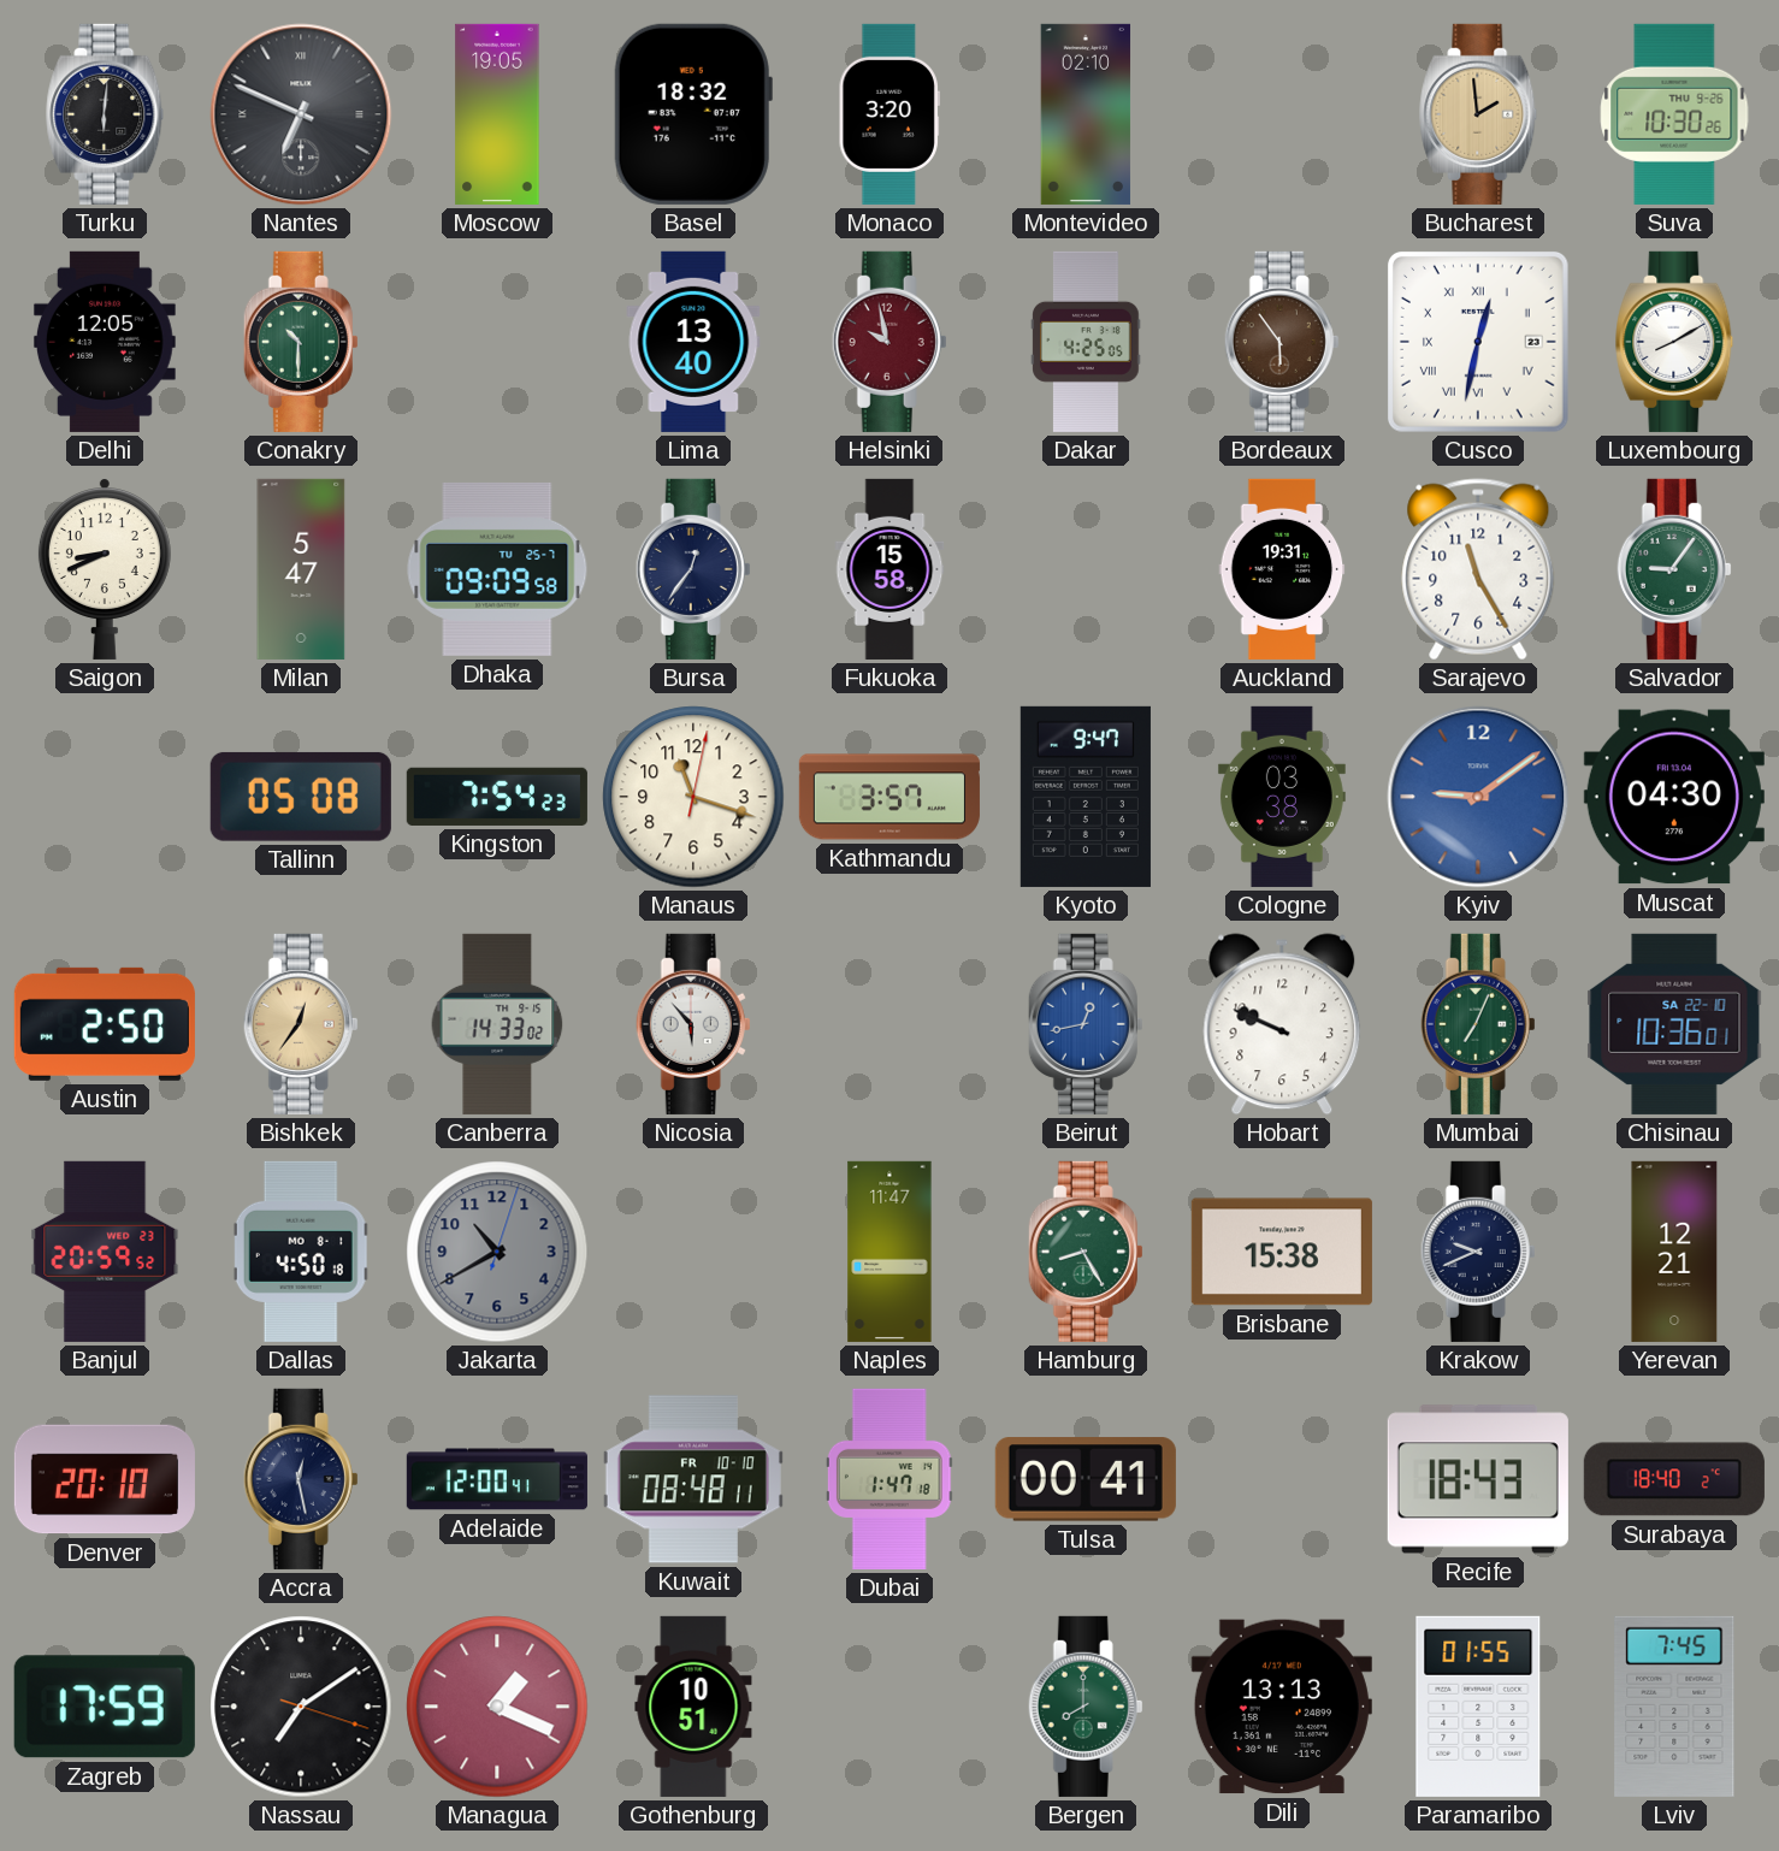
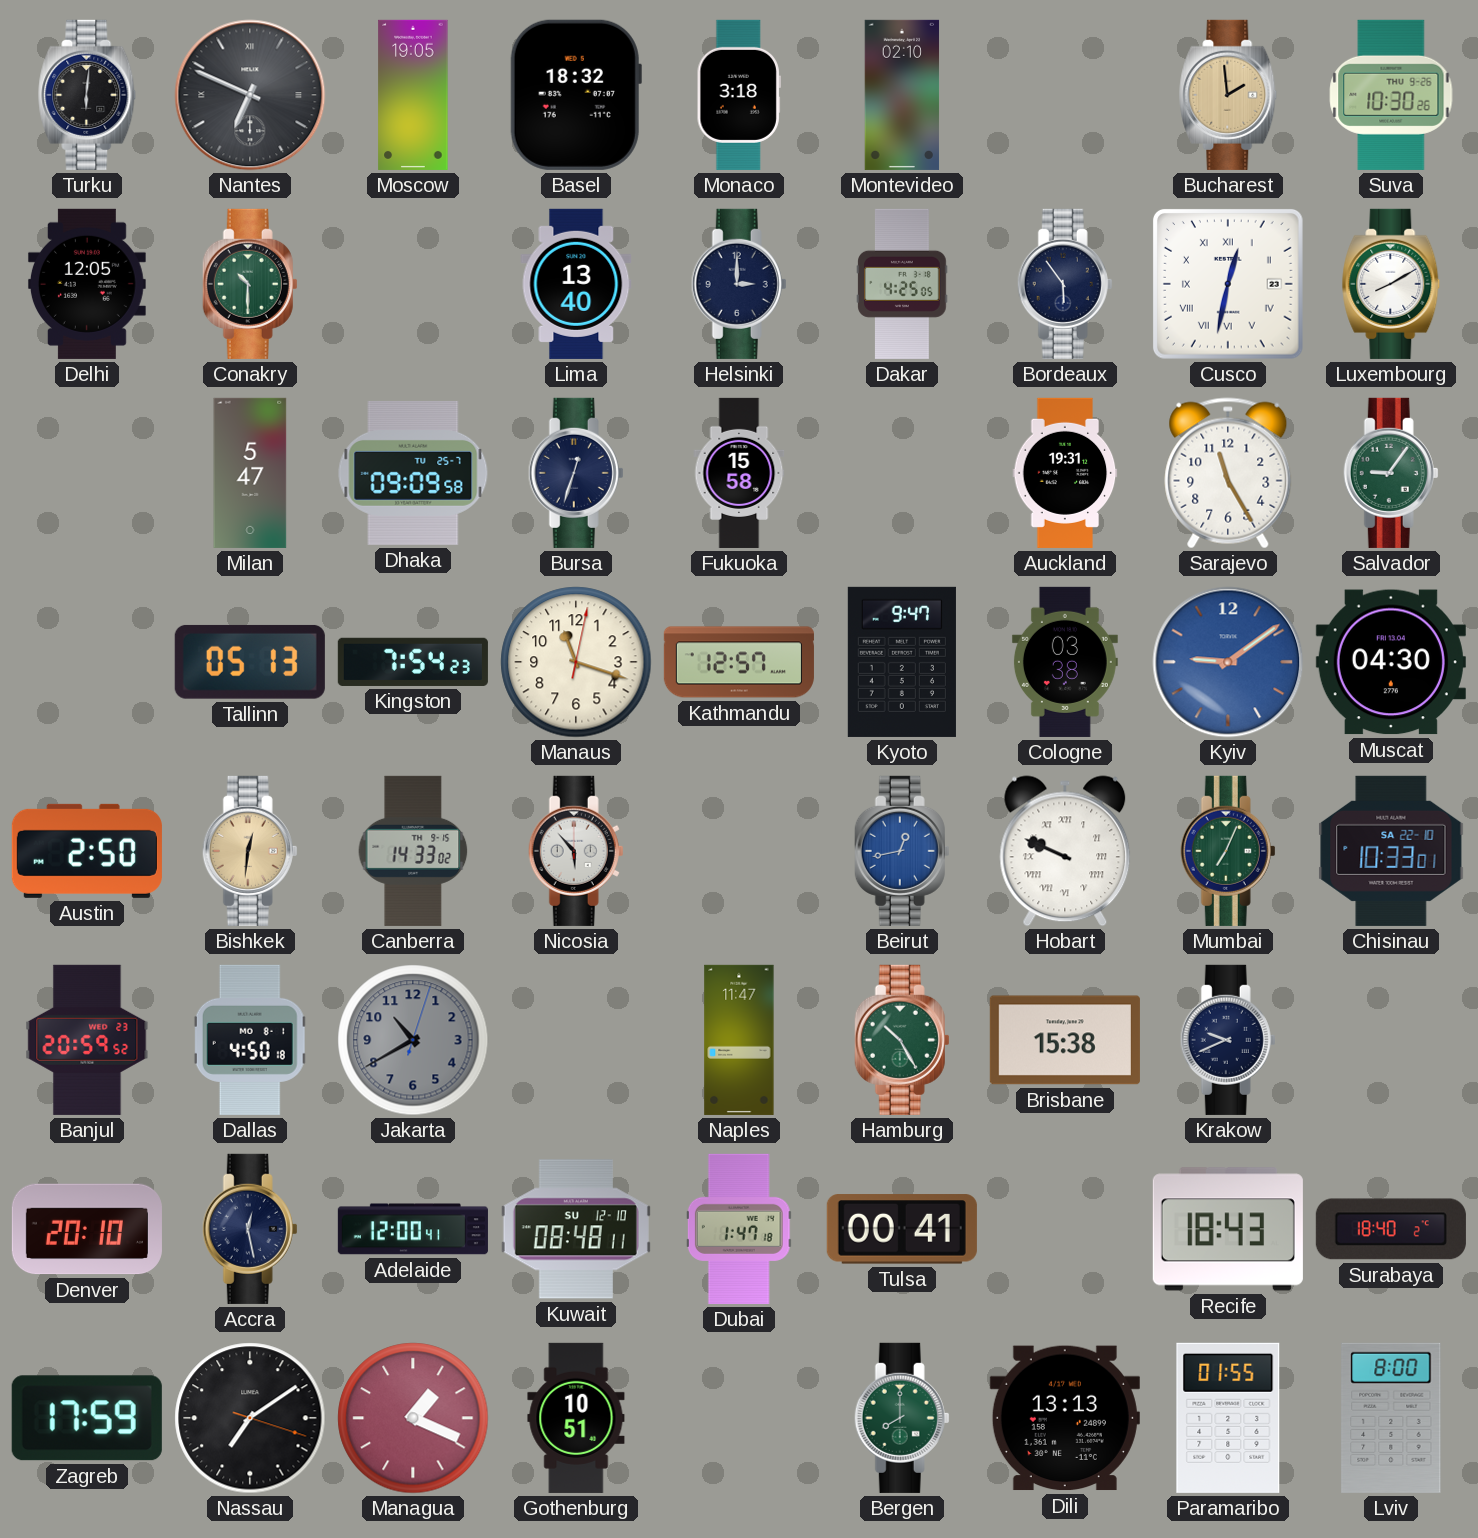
Monaco: 3:20 -> 3:18 (739, 95)
Helsinki: 9:58 -> 3:00 (739, 284)
Helsinki dial: burgundy -> navy (739, 284)
Bordeaux dial: brown -> navy (1065, 284)
Saigon: 8:41 -> none (105, 569)
Bursa: 12:36 -> 12:33 (576, 473)
Tallinn: 05:08 -> 05:13 (250, 662)
Kathmandu: 3:57 -> 12:57 (739, 662)
Bishkek: 12:36 -> 12:31 (250, 851)
Hobart numerals: Arabic -> Roman (1065, 851)
Chisinau: 10:36 -> 10:33 (1391, 851)
Hamburg: 8:25 -> 10:25 (902, 1040)
Yerevan: 12:21 -> none (1674, 1252)
Kuwait date: FR 10-10 -> SU 12-10 (576, 1229)
Lviv: 7:45 -> 8:00 (1391, 1418)
